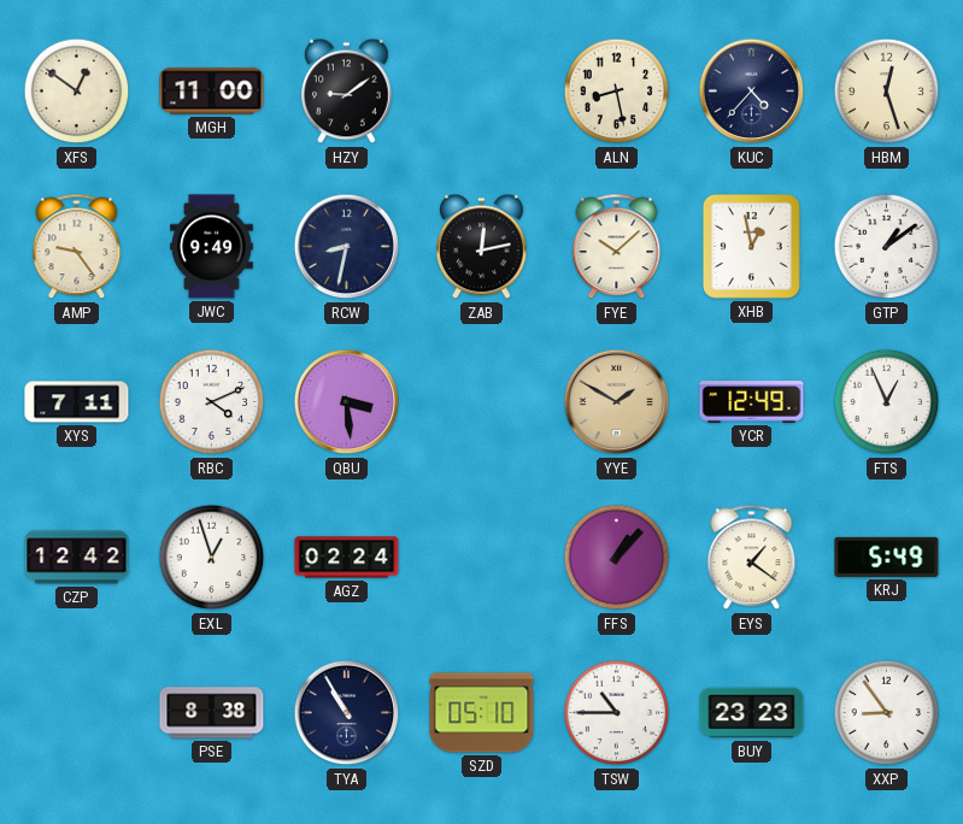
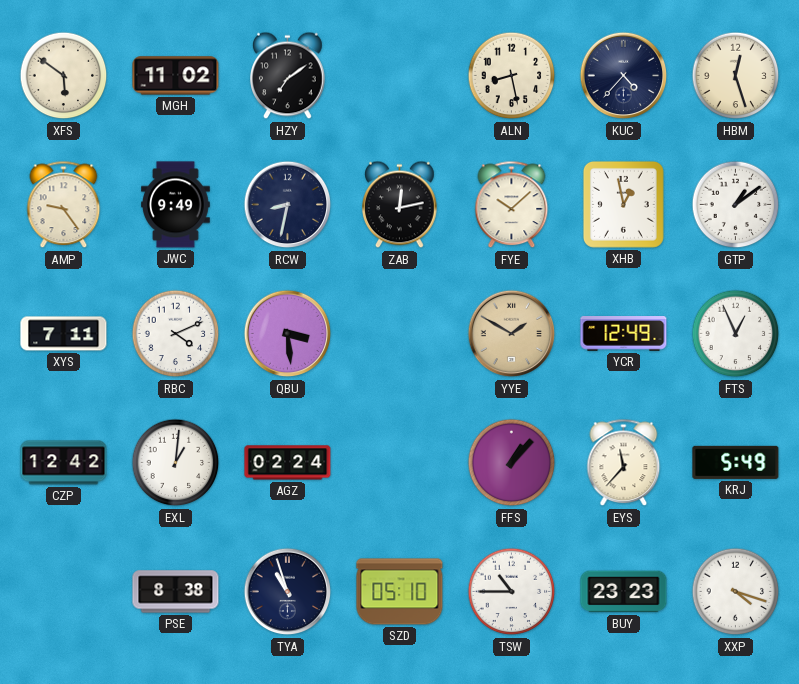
XFS: 12:51 -> 5:51 (64, 76)
MGH: 11:00 -> 11:02 (176, 76)
HZY: 9:09 -> 7:09 (288, 76)
EXL: 12:57 -> 1:01 (176, 463)
EYS: 1:21 -> 11:37 (624, 463)
TYA: 10:55 -> 10:57 (288, 592)
XXP: 8:54 -> 4:18 (736, 592)
